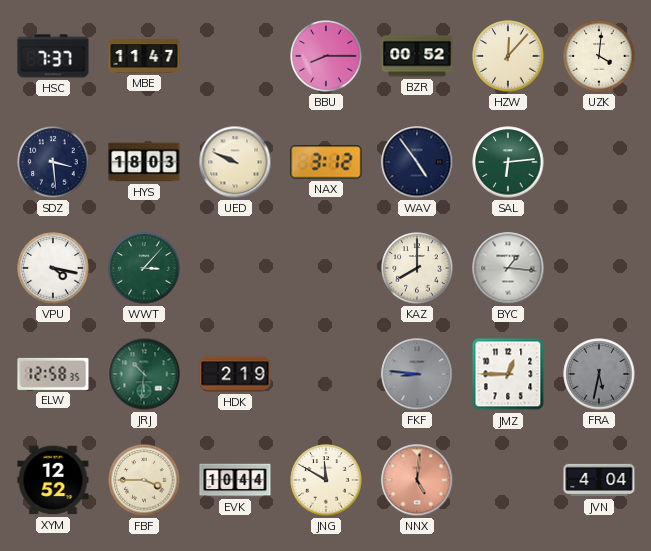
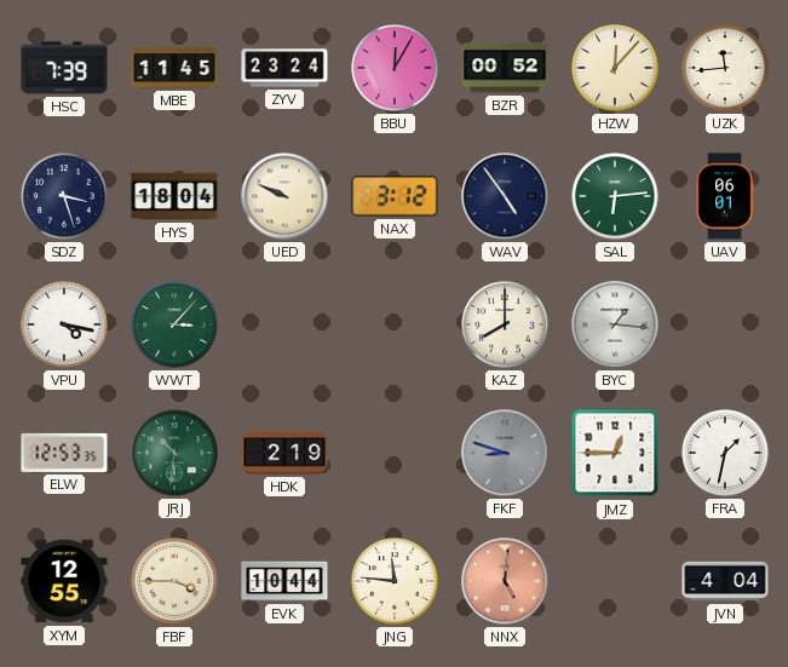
HSC: 7:37 -> 7:39 (64, 68)
MBE: 11:47 -> 11:45 (174, 68)
ZYV: none -> 23:24 (284, 68)
BBU: 8:15 -> 12:05 (395, 68)
UZK: 4:01 -> 11:44 (725, 68)
SDZ: 3:29 -> 3:27 (64, 196)
HYS: 18:03 -> 18:04 (174, 196)
UAV: none -> 06:01 (725, 196)
ELW: 12:58 -> 12:53 (64, 453)
FKF: 8:46 -> 8:48 (505, 453)
FRA: 5:32 -> 1:32 (725, 453)
FRA dial: grey -> white (725, 453)
XYM: 12:52 -> 12:55 (64, 581)
JNG: 11:50 -> 11:46 (395, 581)
